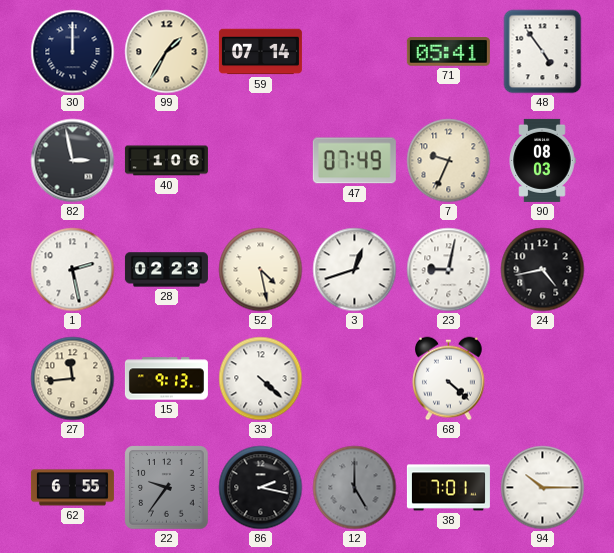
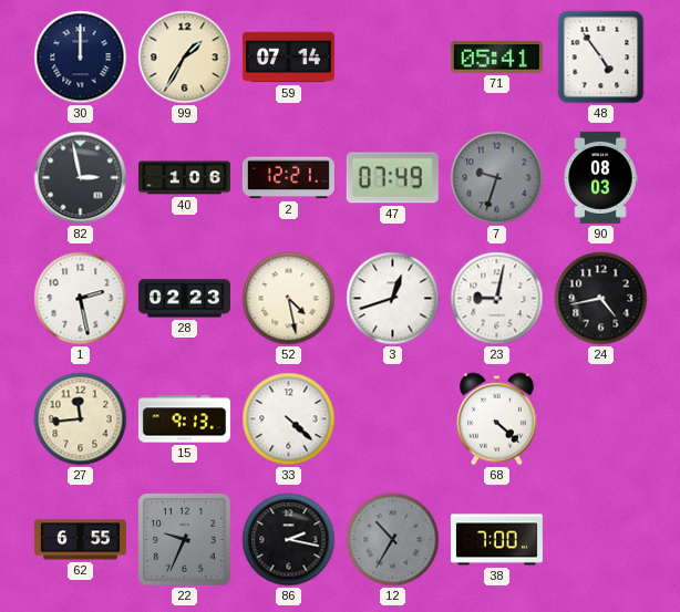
2: none -> 12:21 (288, 178)
7: 9:34 -> 9:33 (497, 178)
7 dial: cream -> grey (497, 178)
22: 9:36 -> 9:34 (185, 540)
12: 5:00 -> 10:35 (393, 540)
38: 7:01 -> 7:00 (496, 540)
94: 10:15 -> none (543, 488)
